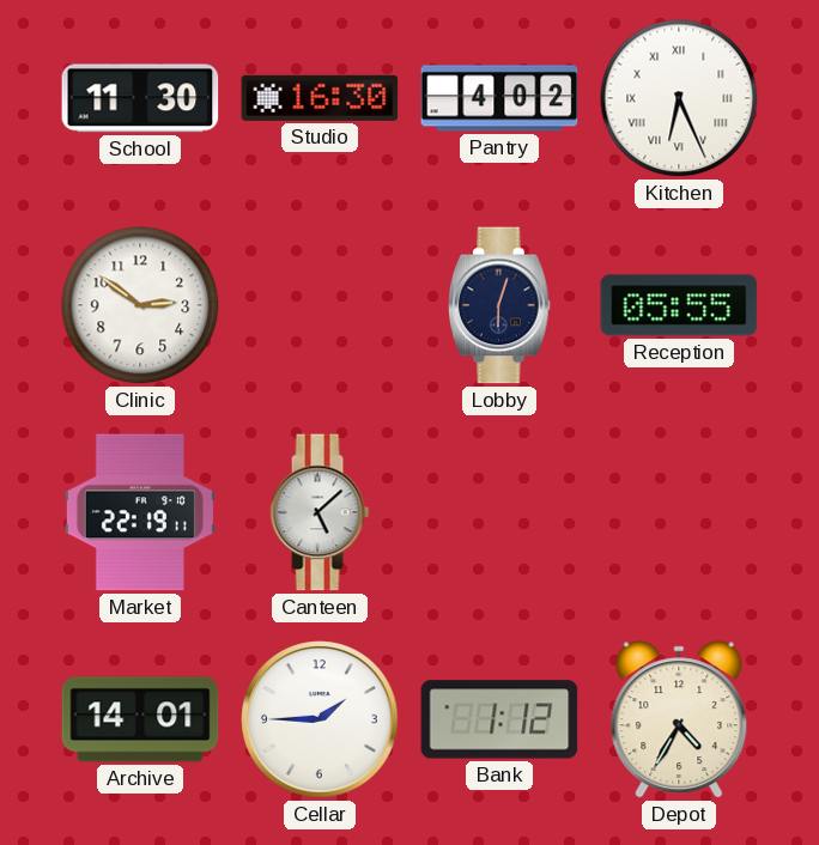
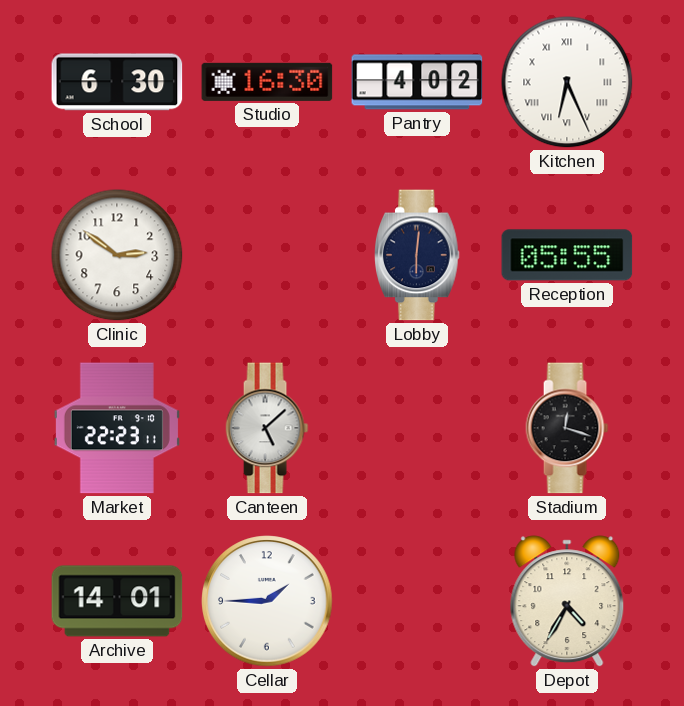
School: 11:30 -> 6:30 (117, 82)
Lobby: 6:03 -> 6:01 (417, 255)
Market: 22:19 -> 22:23 (117, 428)
Stadium: none -> 12:18 (567, 428)
Bank: 1:12 -> none (499, 719)
